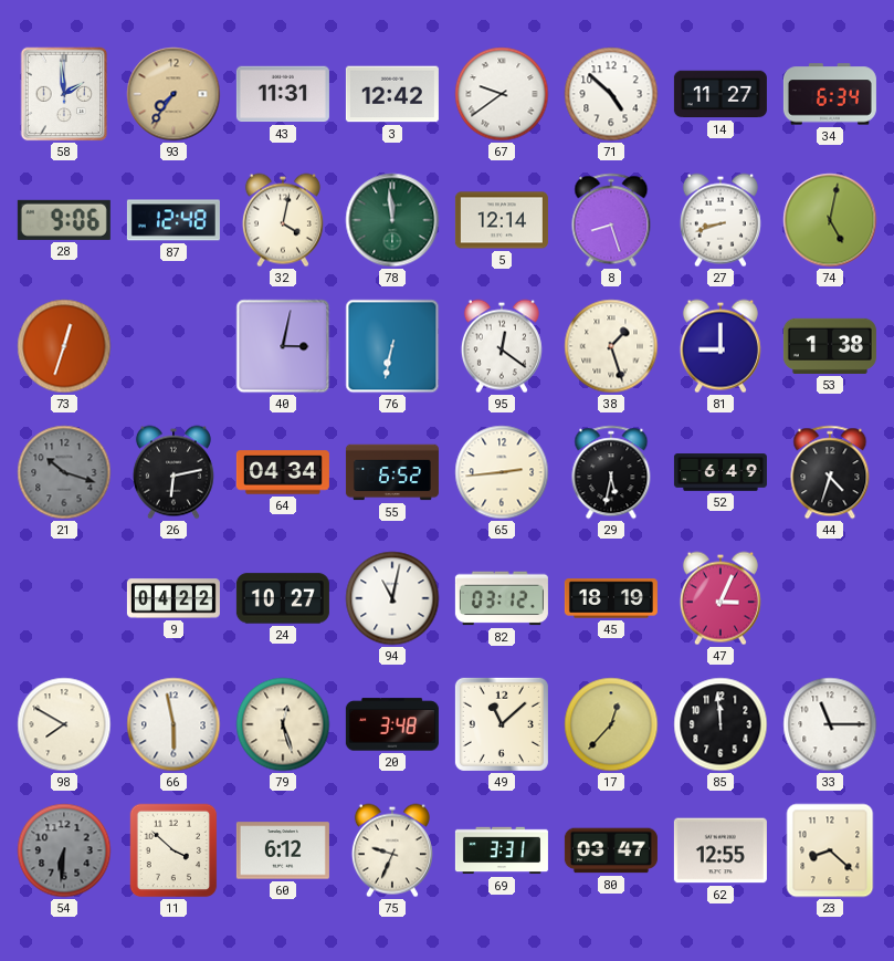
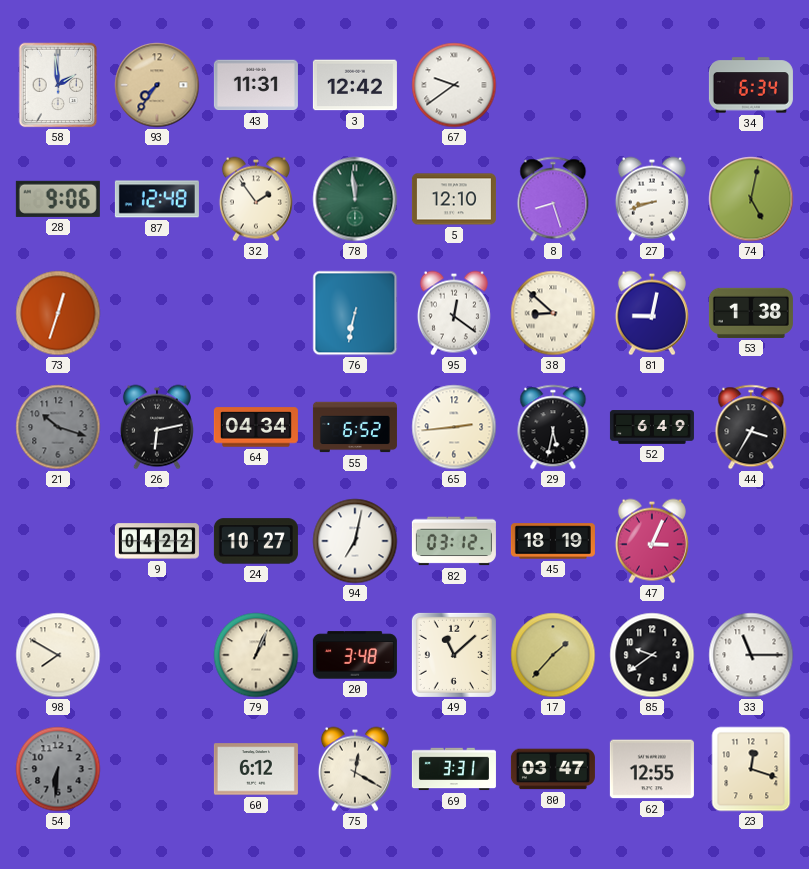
71: 4:52 -> none (611, 94)
14: 11:27 -> none (721, 94)
32: 4:02 -> 1:54 (256, 199)
5: 12:14 -> 12:10 (454, 199)
40: 3:02 -> none (283, 346)
38: 1:27 -> 8:52 (553, 313)
81: 9:00 -> 9:02 (652, 313)
44: 4:33 -> 3:35 (751, 427)
94: 11:02 -> 7:02 (355, 541)
66: 5:58 -> none (173, 724)
79: 12:27 -> 1:04 (256, 655)
17: 12:37 -> 1:37 (553, 655)
85: 11:59 -> 9:39 (652, 655)
11: 3:52 -> none (173, 850)
75: 9:34 -> 12:20 (355, 769)
23: 8:22 -> 12:18 (751, 769)
